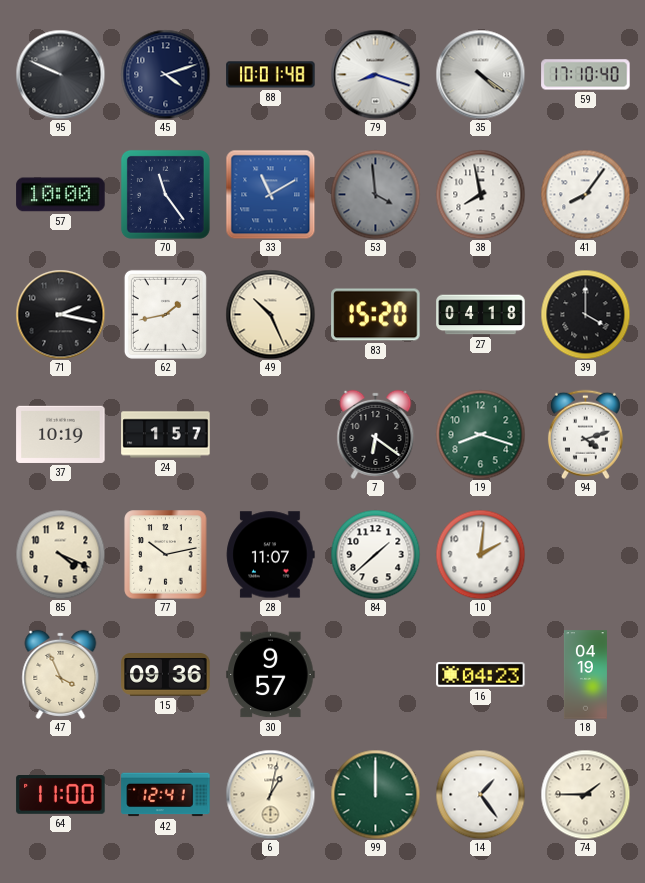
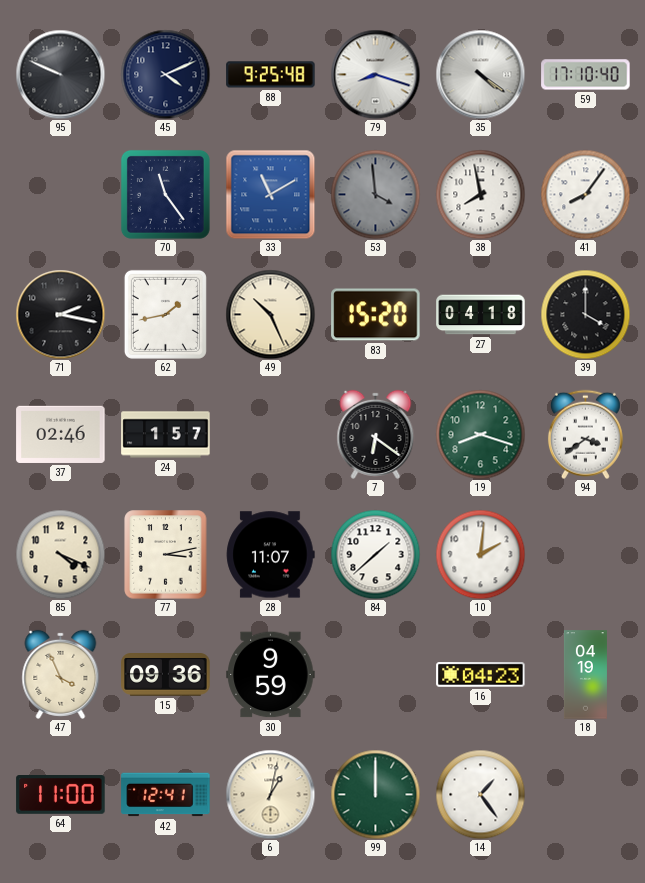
45: 4:12 -> 4:11 (165, 74)
88: 10:01 -> 9:25 (271, 75)
57: 10:00 -> none (61, 195)
37: 10:19 -> 02:46 (61, 434)
94: 4:12 -> 3:39 (585, 434)
77: 10:13 -> 3:13 (166, 555)
30: 9:57 -> 9:59 (271, 675)
74: 1:45 -> none (585, 794)
